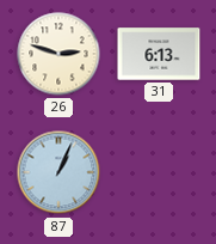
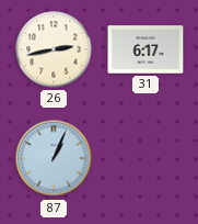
26: 2:48 -> 2:43 (54, 49)
31: 6:13 -> 6:17 (145, 49)
